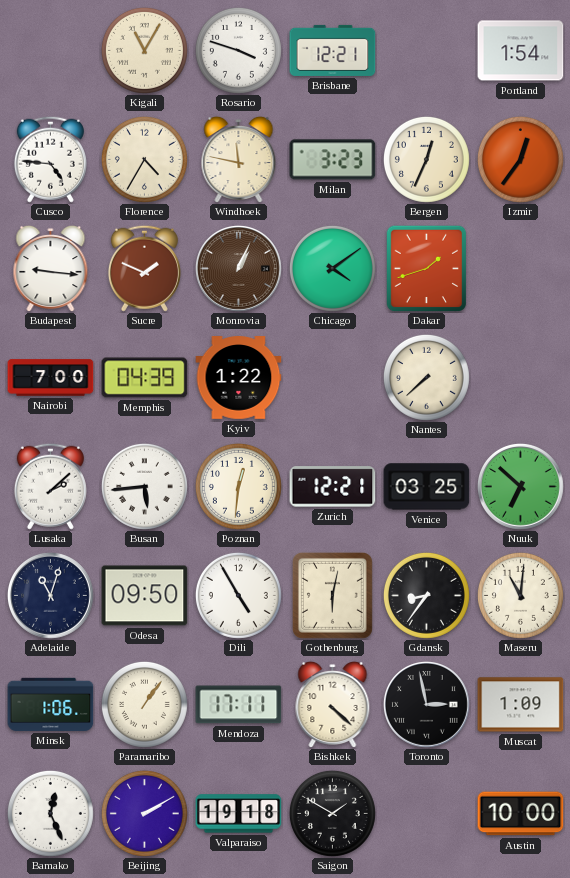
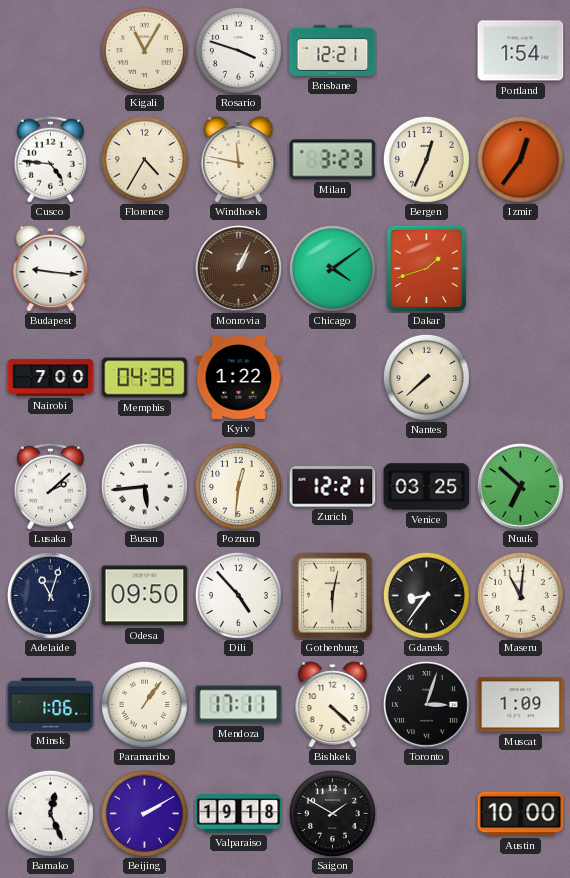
Sucre: 1:49 -> none (144, 268)
Dili: 4:55 -> 4:53 (238, 595)
Toronto: 2:58 -> 3:03 (426, 704)
